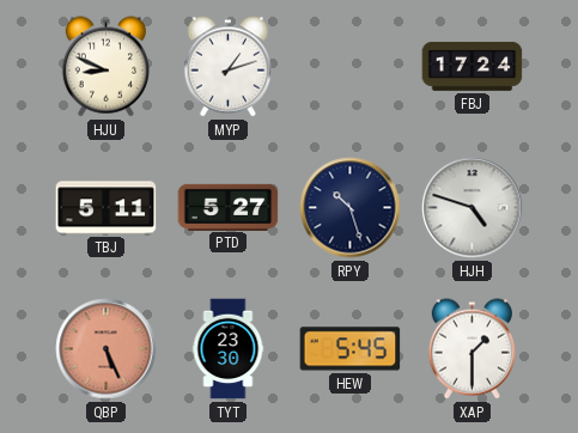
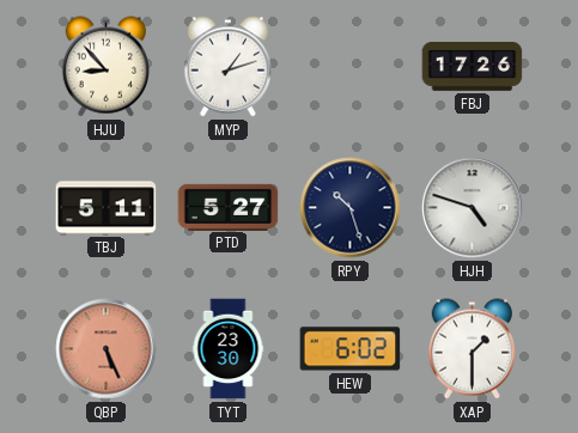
HJU: 8:49 -> 8:53 (105, 67)
FBJ: 17:24 -> 17:26 (473, 67)
HEW: 5:45 -> 6:02 (351, 349)
